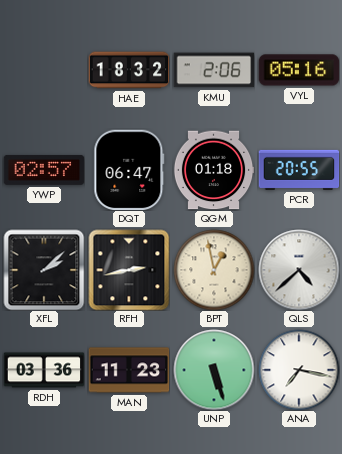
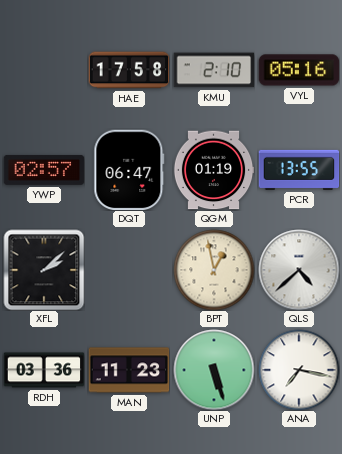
HAE: 18:32 -> 17:58 (129, 70)
KMU: 2:06 -> 2:10 (214, 70)
QGM: 01:18 -> 01:19 (214, 170)
PCR: 20:55 -> 13:55 (299, 170)
RFH: 2:43 -> none (129, 270)
